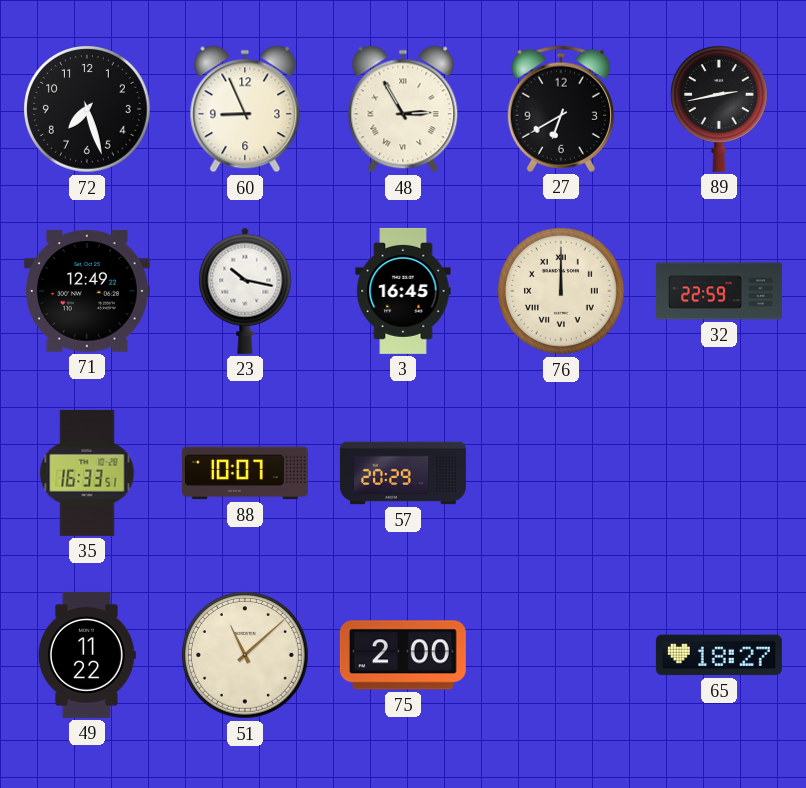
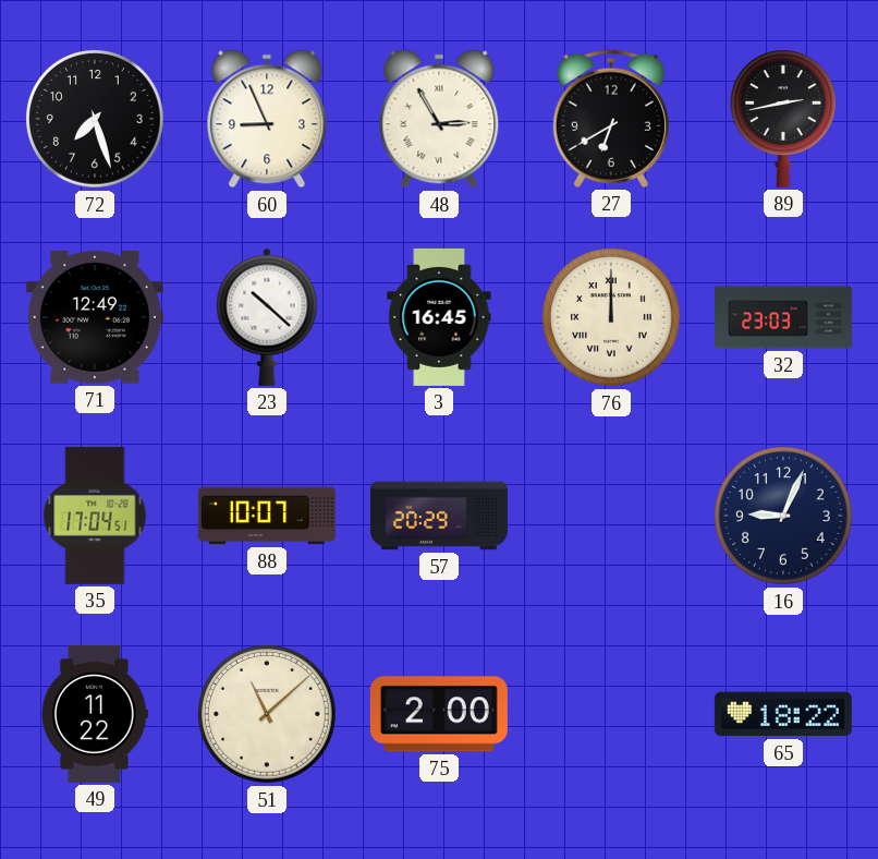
23: 10:17 -> 10:22 (267, 317)
32: 22:59 -> 23:03 (783, 317)
35: 16:33 -> 17:04 (95, 516)
16: none -> 9:04 (784, 517)
65: 18:27 -> 18:22 (783, 714)
